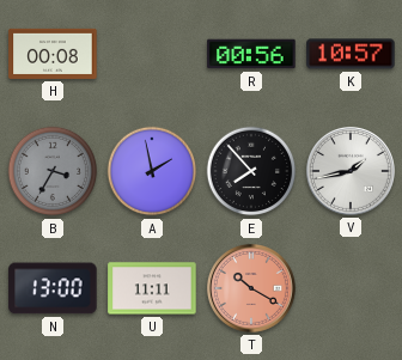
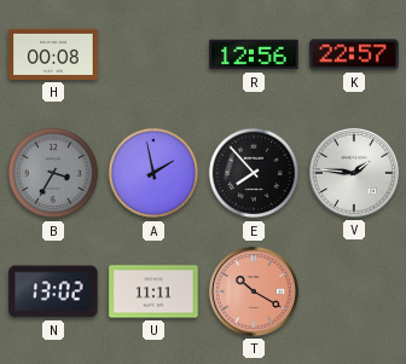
R: 00:56 -> 12:56 (254, 54)
K: 10:57 -> 22:57 (354, 54)
V: 1:43 -> 1:46 (354, 173)
N: 13:00 -> 13:02 (53, 291)
